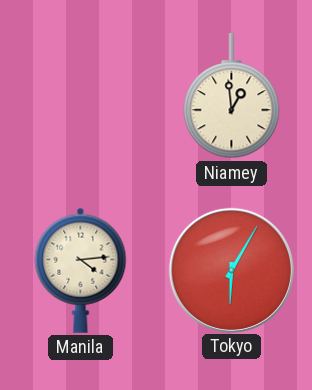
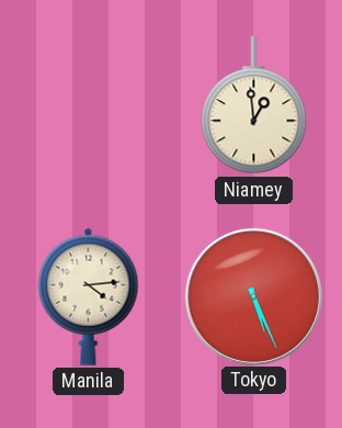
Tokyo: 6:05 -> 5:26 (253, 296)
